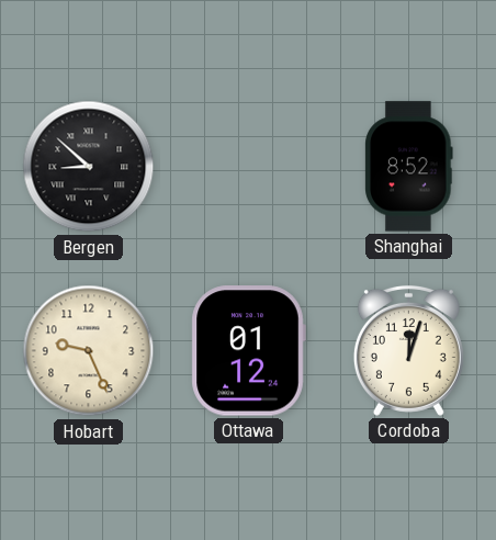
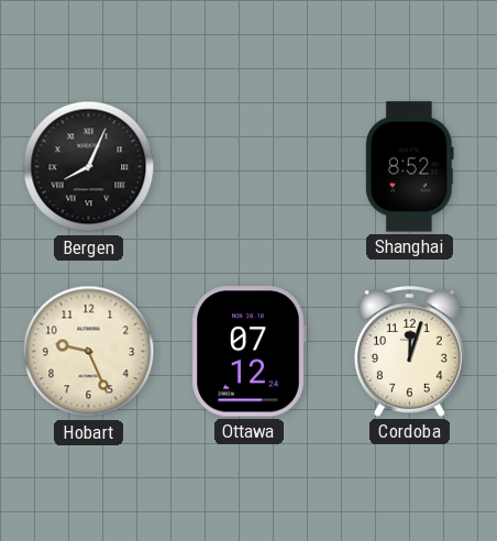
Bergen: 8:52 -> 8:04 (89, 167)
Ottawa: 01:12 -> 07:12 (248, 352)
